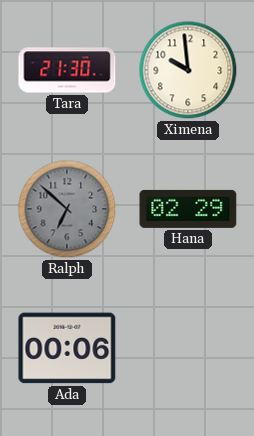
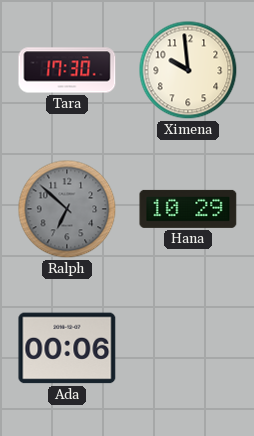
Tara: 21:30 -> 17:30 (67, 70)
Hana: 02:29 -> 10:29 (188, 209)
